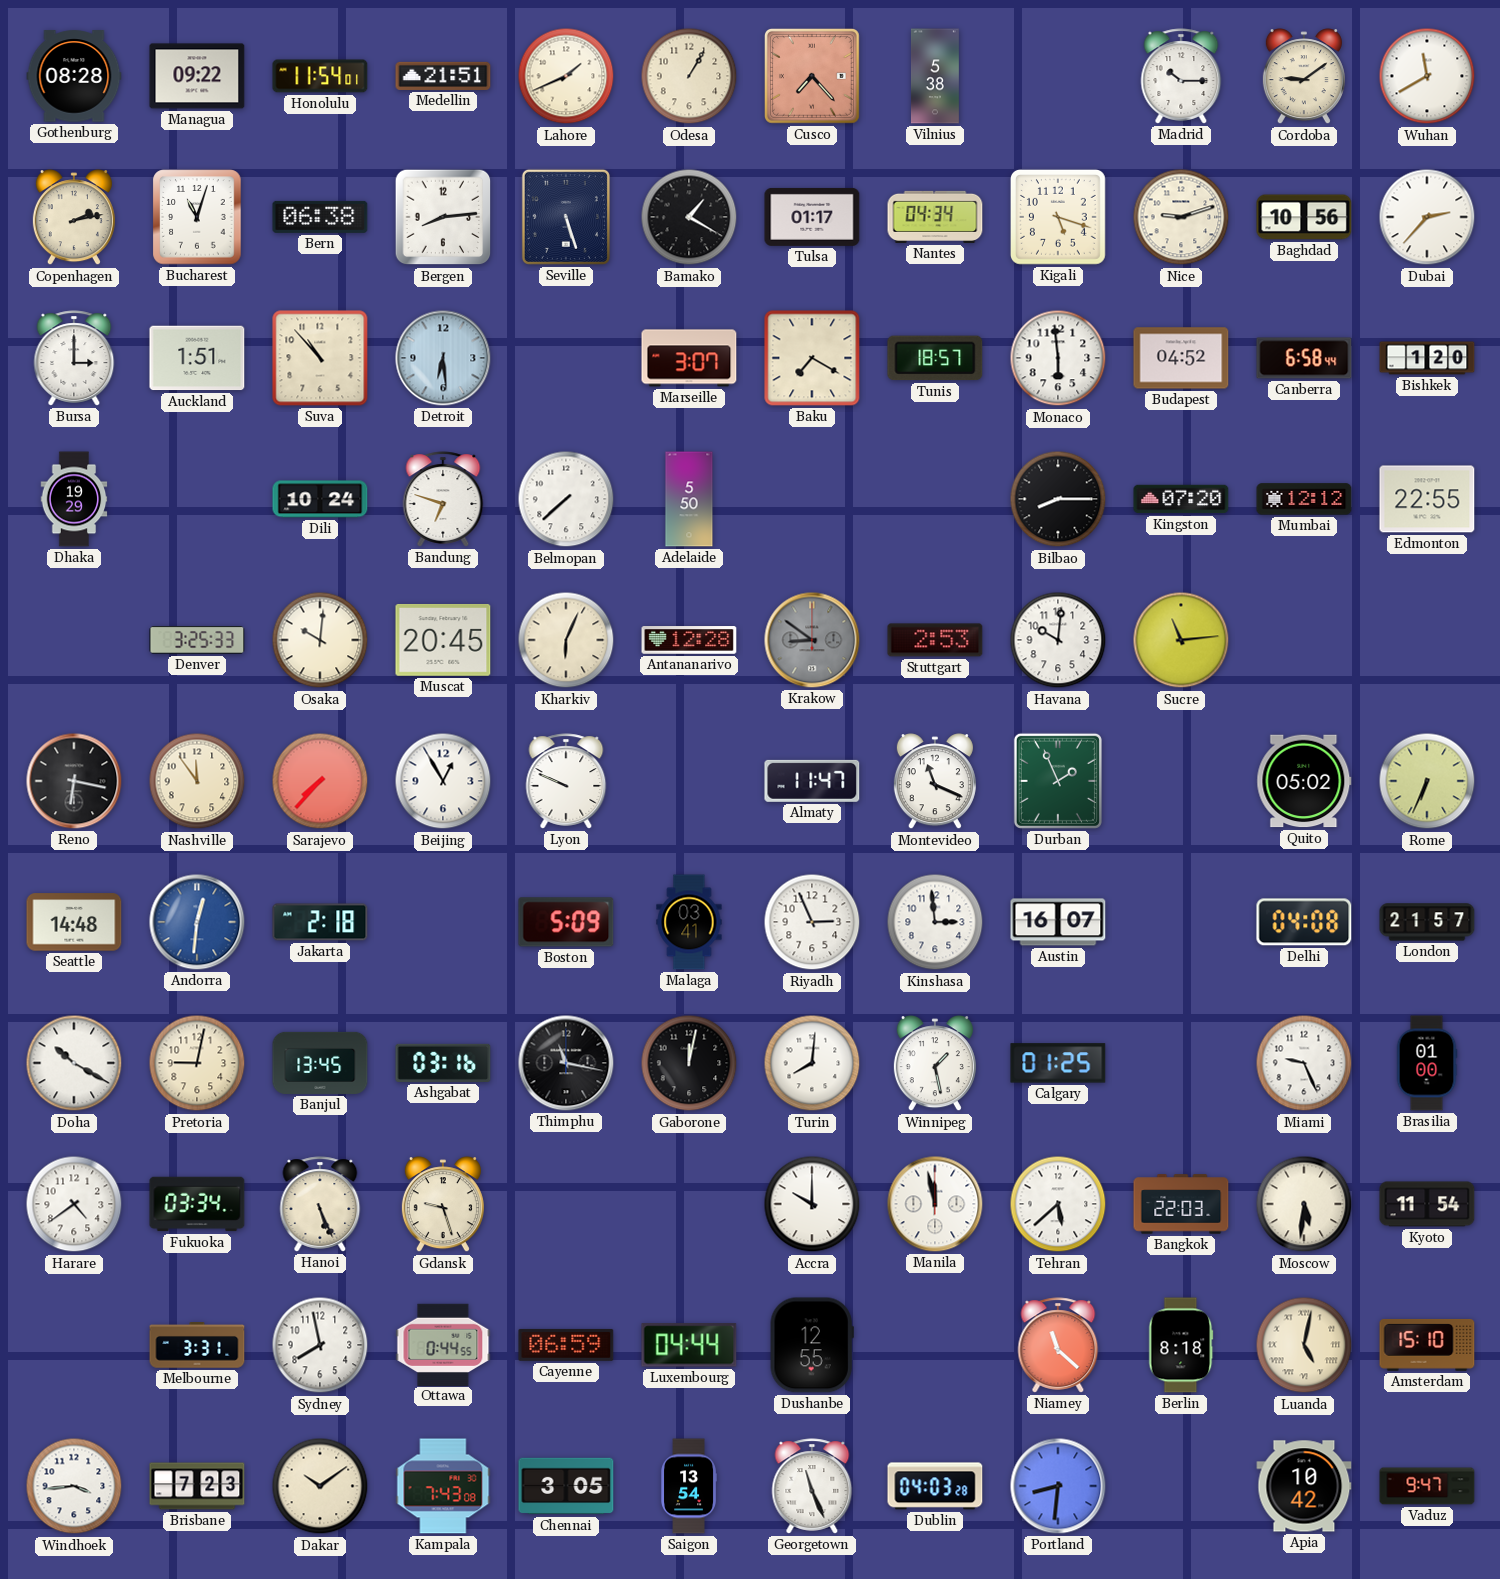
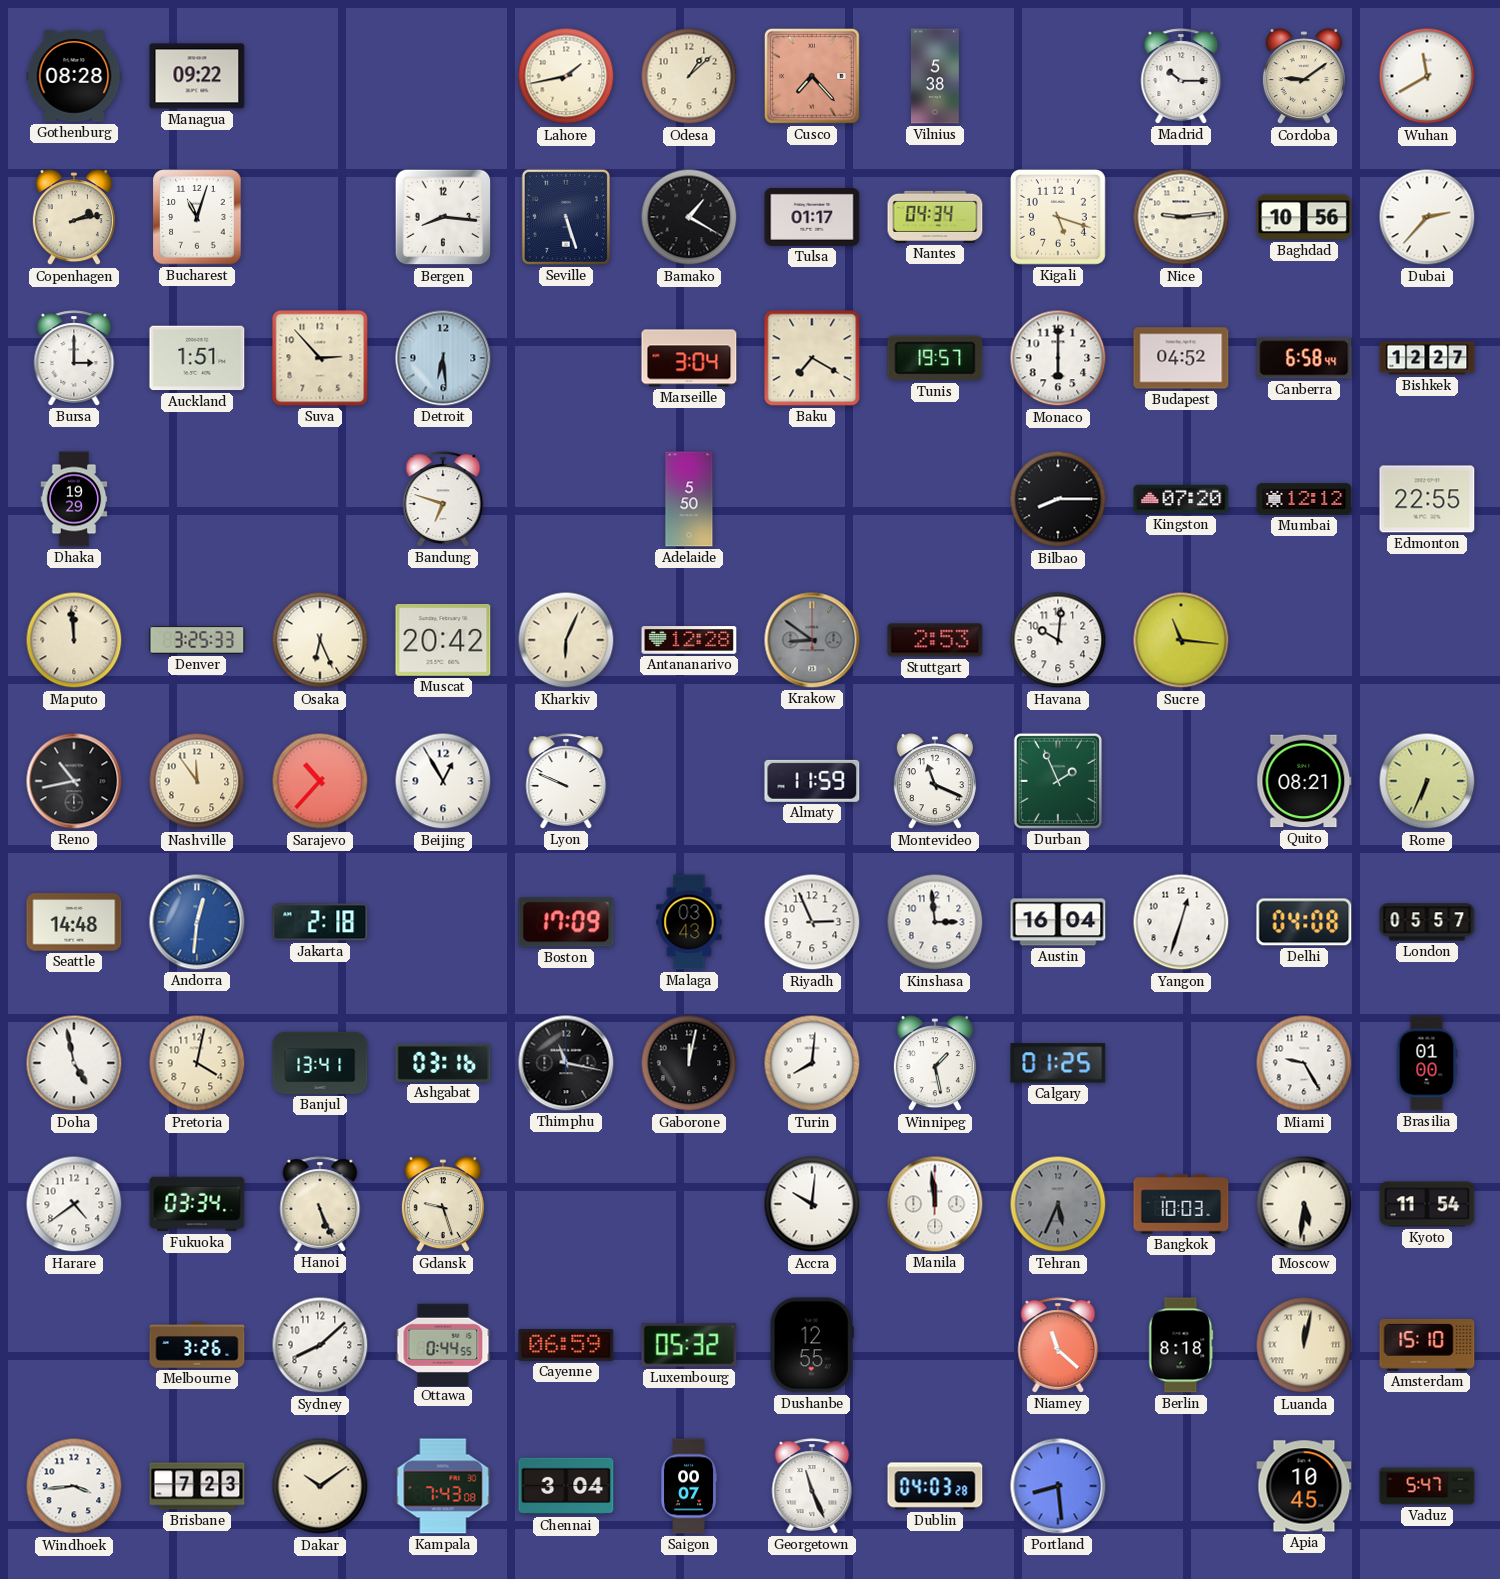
Honolulu: 11:54 -> none (320, 76)
Medellin: 21:51 -> none (443, 76)
Lahore: 1:41 -> 1:43 (566, 76)
Odesa: 1:05 -> 1:08 (689, 76)
Bern: 06:38 -> none (320, 217)
Bergen: 8:14 -> 8:16 (443, 217)
Nice: 9:12 -> 9:14 (1181, 217)
Suva: 10:53 -> 2:53 (320, 358)
Marseille: 3:07 -> 3:04 (689, 358)
Tunis: 18:57 -> 19:57 (935, 358)
Monaco: 5:59 -> 6:00 (1058, 358)
Bishkek: 1:20 -> 12:27 (1427, 358)
Dili: 10:24 -> none (320, 499)
Belmopan: 7:38 -> none (566, 499)
Maputo: none -> 11:59 (74, 640)
Osaka: 10:01 -> 6:26 (320, 640)
Muscat: 20:45 -> 20:42 (443, 640)
Sucre: 11:14 -> 11:16 (1181, 640)
Reno: 6:17 -> 10:43 (74, 781)
Sarajevo: 7:37 -> 10:37 (320, 781)
Almaty: 11:47 -> 11:59 (812, 781)
Quito: 05:02 -> 08:21 (1304, 781)
Boston: 5:09 -> 17:09 (566, 922)
Malaga: 03:41 -> 03:43 (689, 922)
Austin: 16:07 -> 16:04 (1058, 922)
Yangon: none -> 12:33 (1181, 922)
London: 21:57 -> 05:57 (1427, 922)
Doha: 10:20 -> 4:58 (74, 1063)
Pretoria: 9:02 -> 4:02 (197, 1063)
Banjul: 13:45 -> 13:41 (320, 1063)
Miami: 9:26 -> 9:25 (1304, 1063)
Accra: 10:00 -> 10:01 (812, 1204)
Manila: 11:58 -> 11:59 (935, 1204)
Tehran: 5:38 -> 5:34 (1058, 1204)
Tehran dial: white -> grey (1058, 1204)
Bangkok: 22:03 -> 10:03 (1181, 1204)
Melbourne: 3:31 -> 3:26 (197, 1345)
Sydney: 7:58 -> 8:08 (320, 1345)
Luxembourg: 04:44 -> 05:32 (689, 1345)
Luanda: 5:02 -> 12:02 (1304, 1345)
Chennai: 3:05 -> 3:04 (566, 1486)
Saigon: 13:54 -> 00:07 (688, 1486)
Portland: 8:31 -> 8:29 (1058, 1486)
Apia: 10:42 -> 10:45 (1304, 1486)
Vaduz: 9:47 -> 5:47 (1427, 1486)
